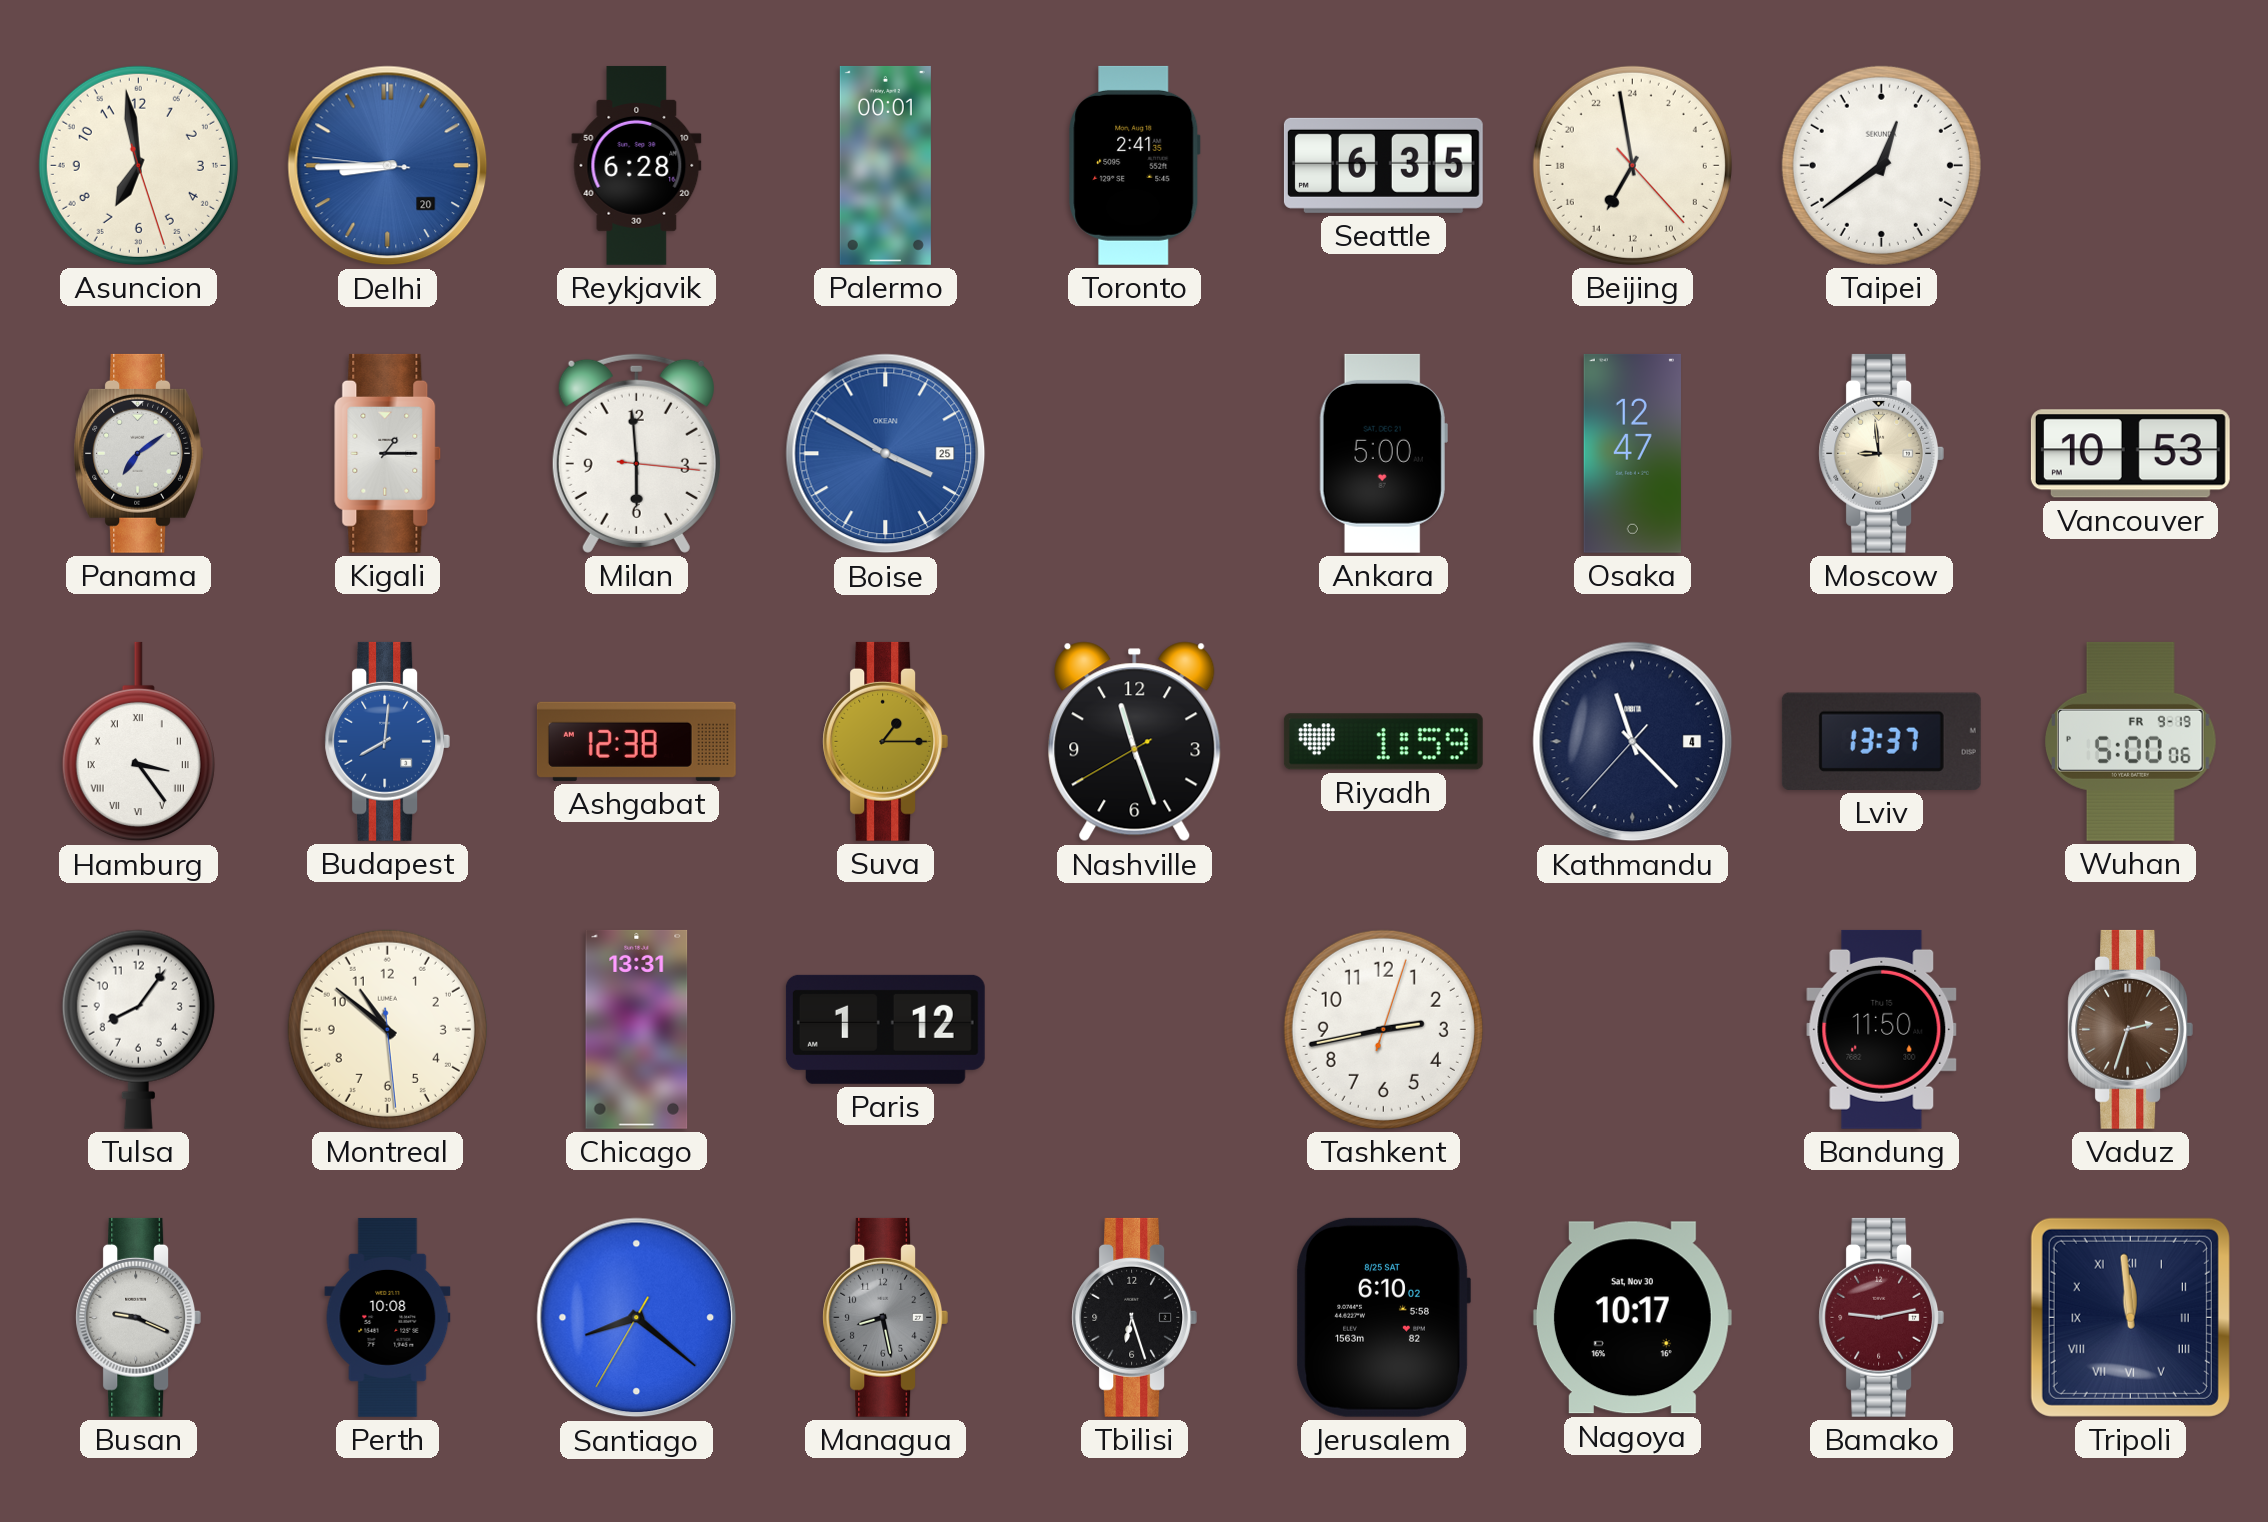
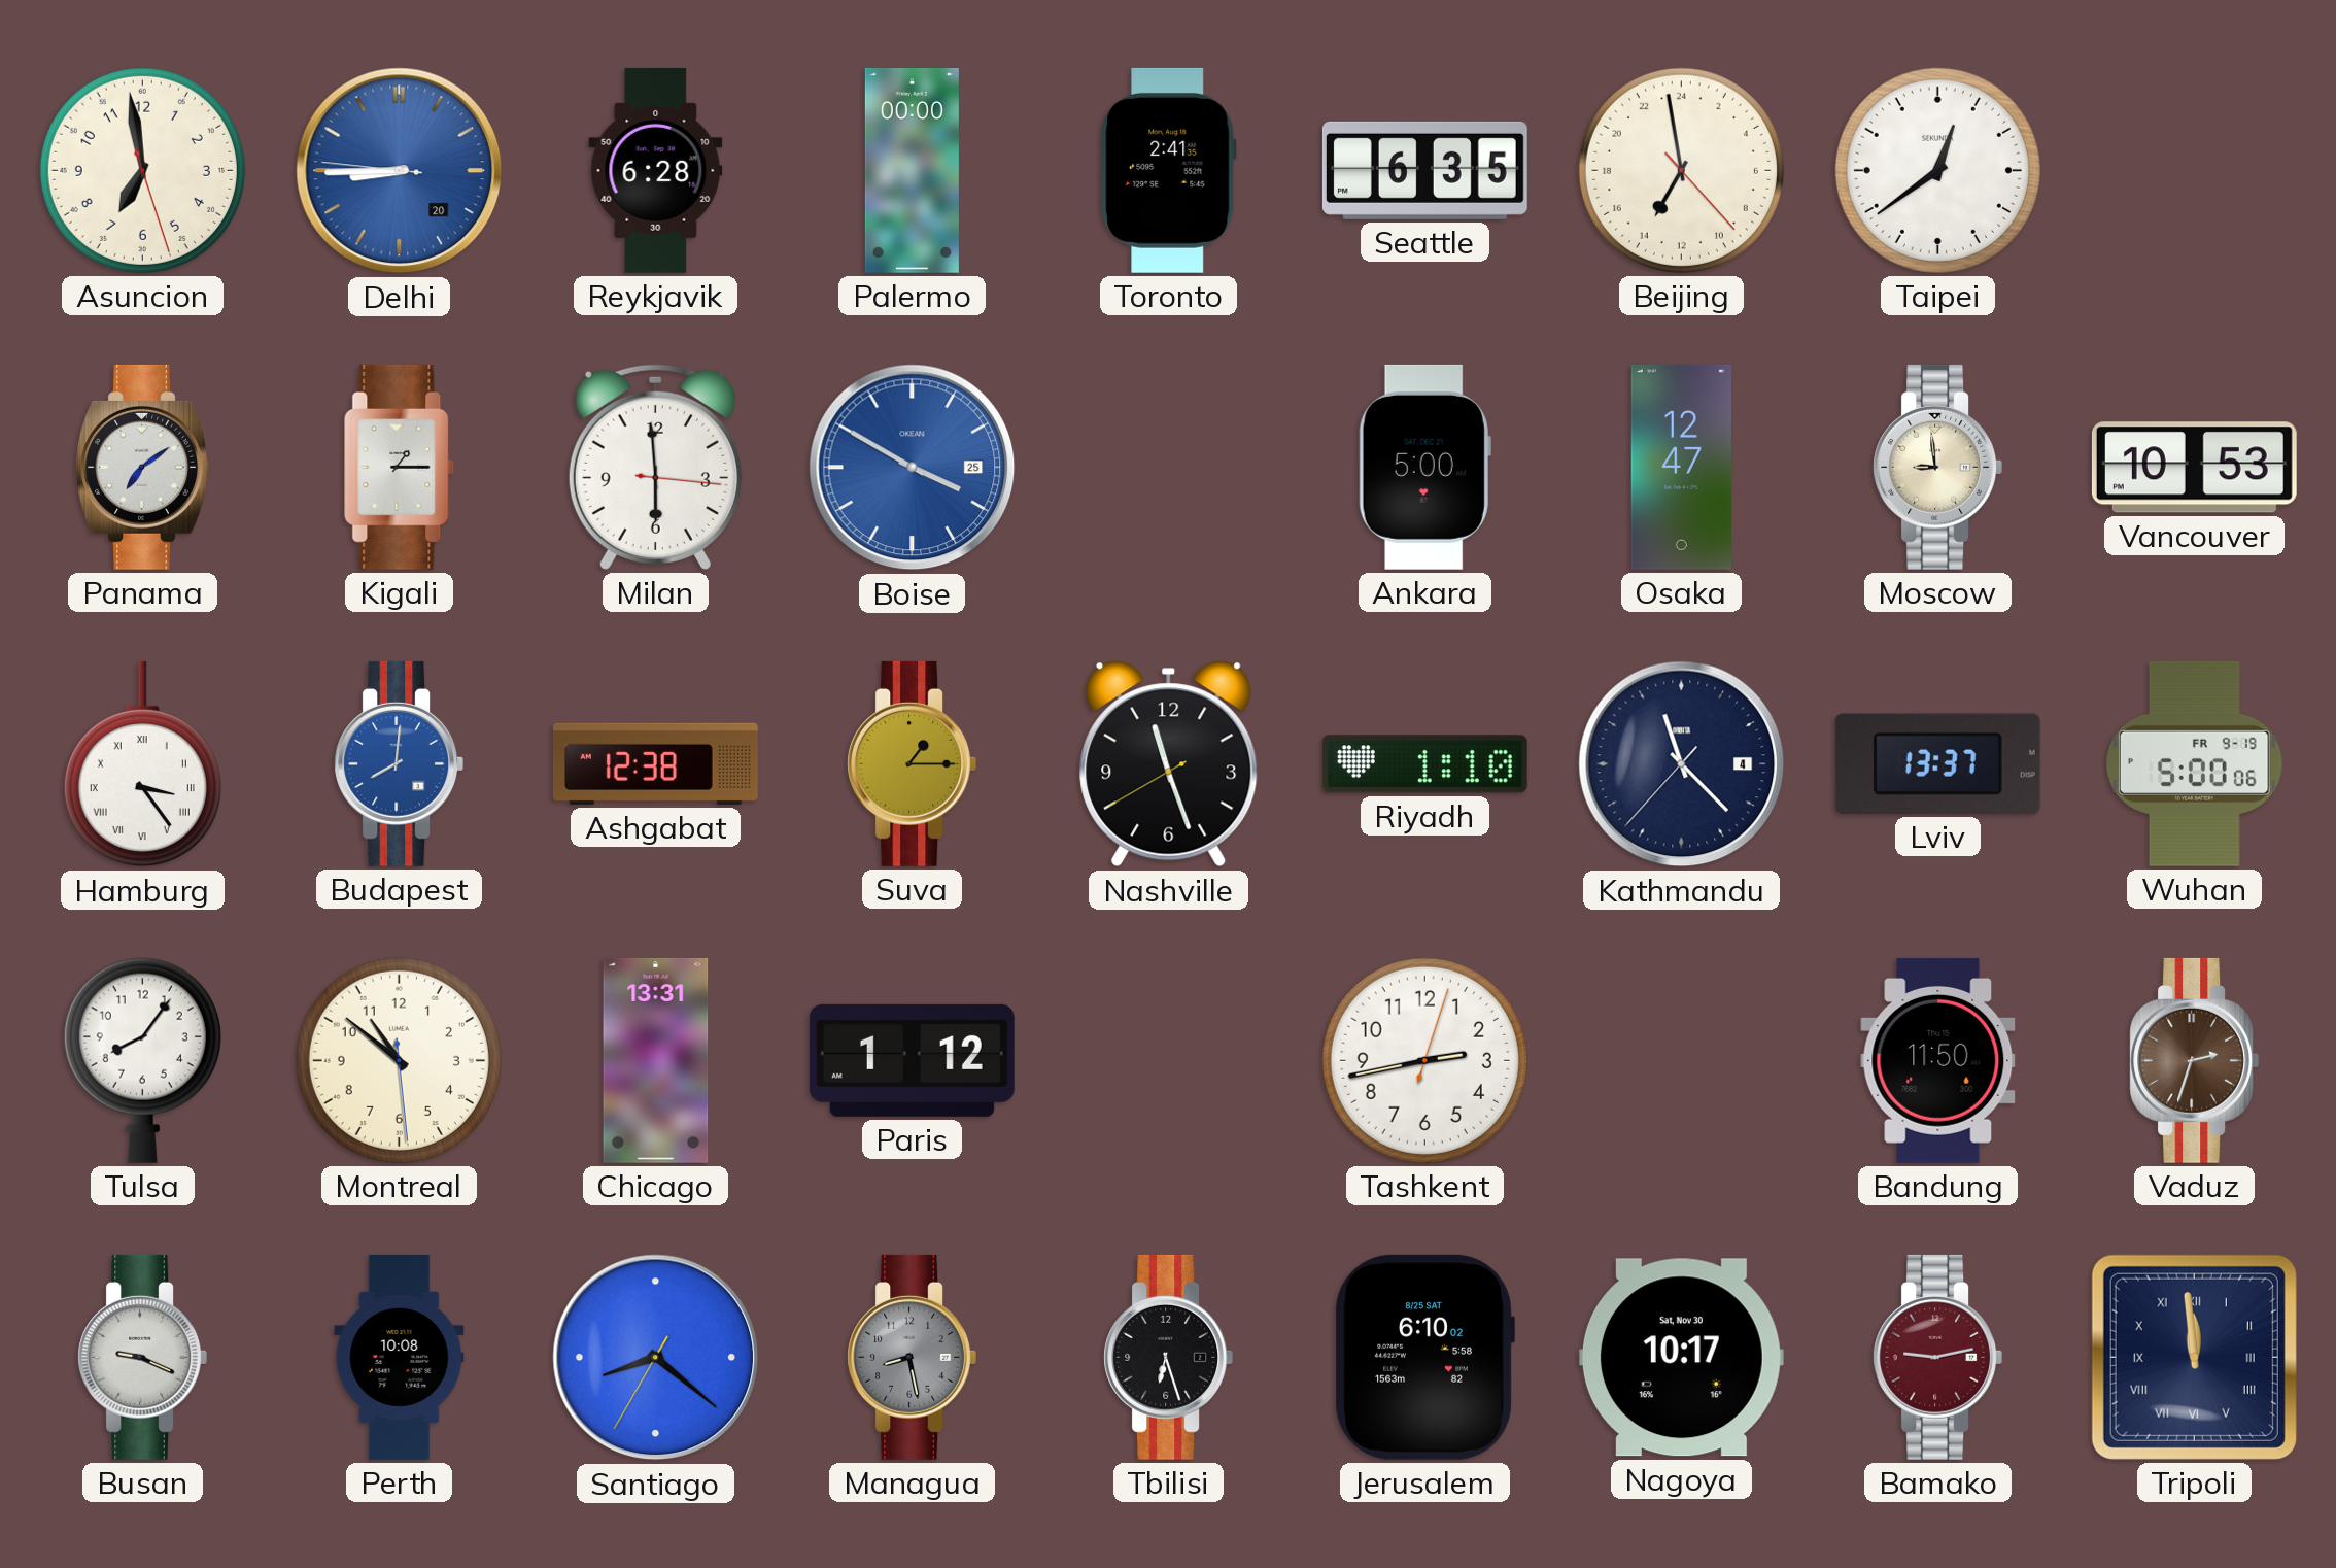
Palermo: 00:01 -> 00:00 (912, 170)
Riyadh: 1:59 -> 1:10 (1424, 764)
